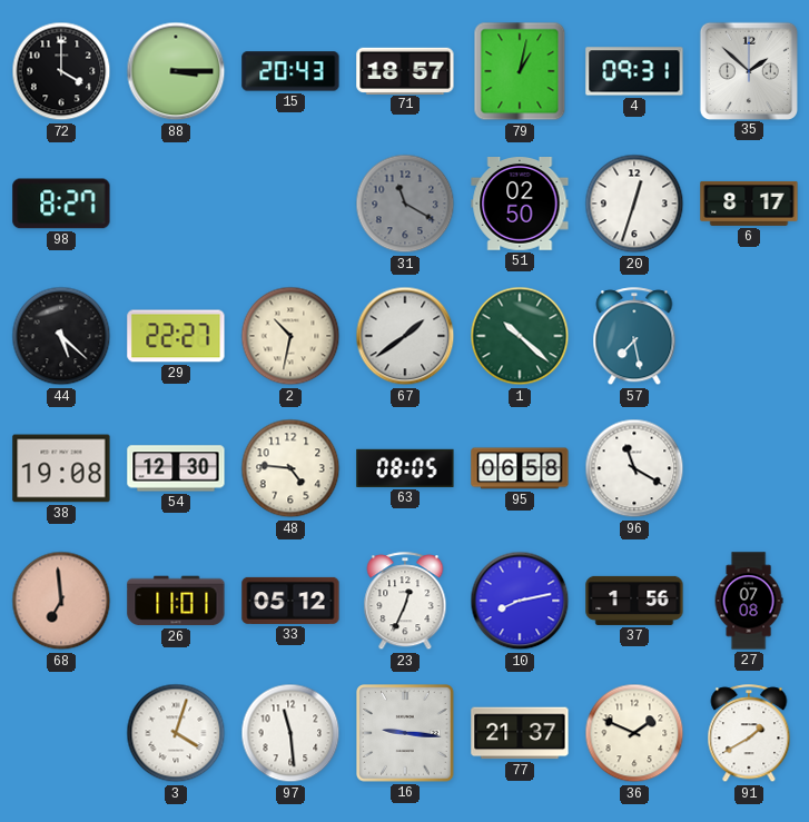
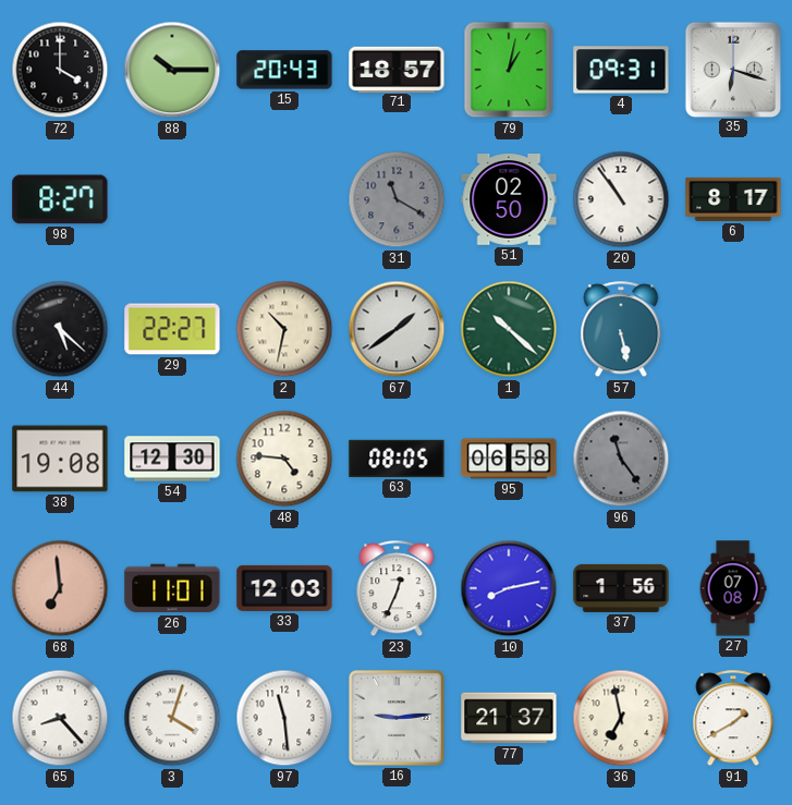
88: 3:15 -> 10:15 (172, 70)
35: 1:52 -> 6:18 (732, 69)
20: 12:33 -> 10:54 (621, 199)
57: 7:28 -> 5:28 (621, 330)
96: 11:20 -> 11:24 (621, 459)
96 dial: white -> grey (621, 459)
33: 05:12 -> 12:03 (284, 588)
65: none -> 8:23 (60, 718)
16: 9:16 -> 9:14 (397, 718)
36: 1:49 -> 6:58 (621, 718)
